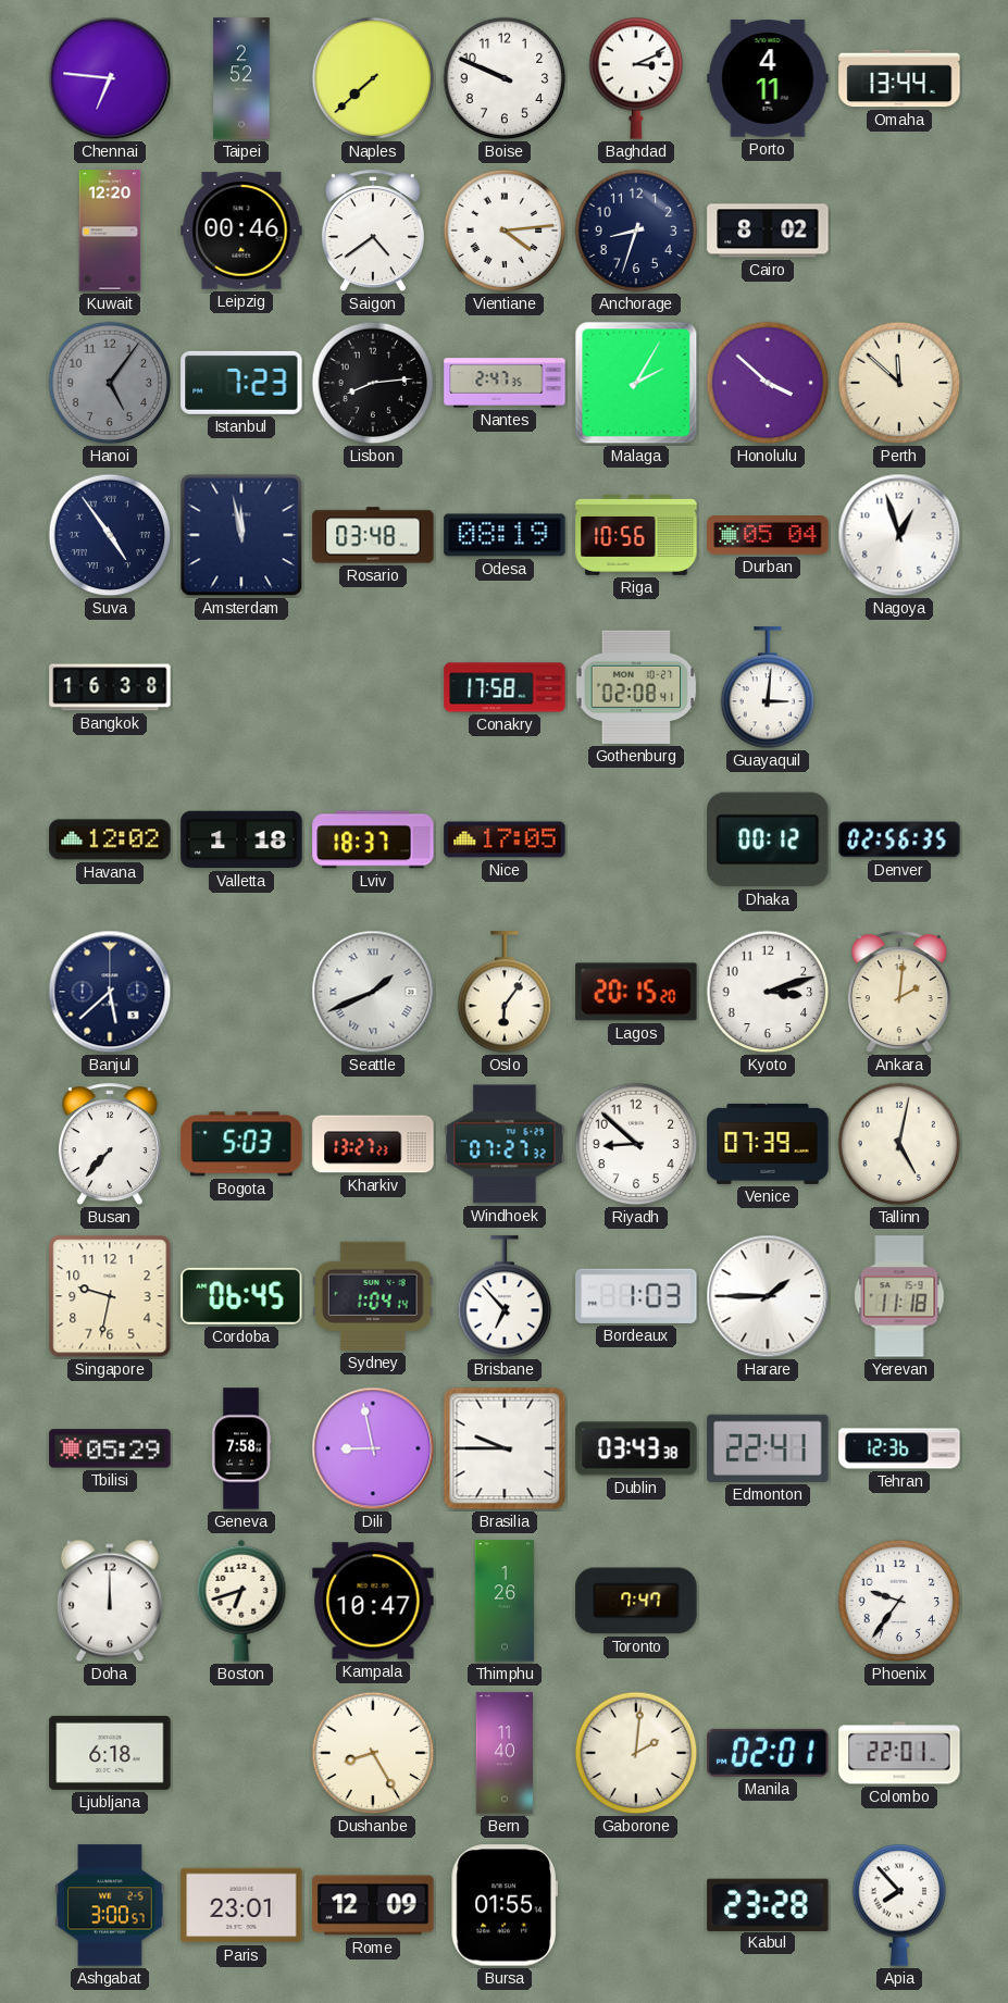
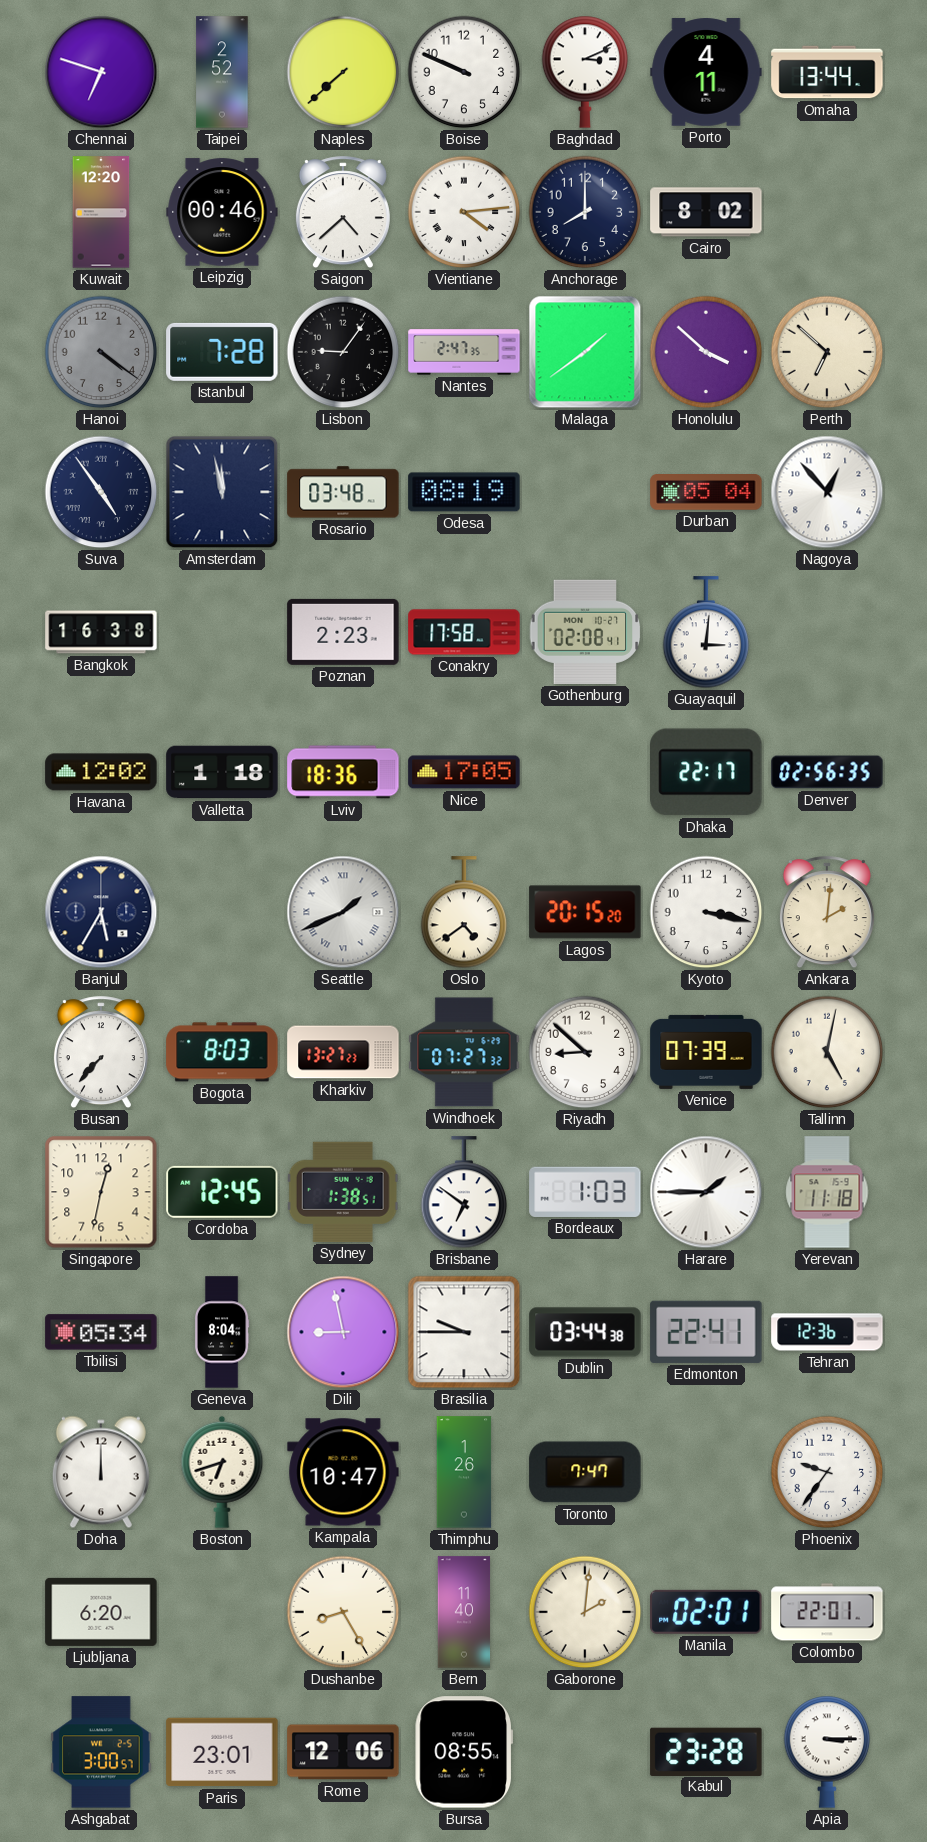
Chennai: 6:46 -> 6:48 (101, 72)
Saigon: 4:39 -> 4:38 (343, 213)
Anchorage: 8:33 -> 8:00 (585, 212)
Hanoi: 5:06 -> 4:21 (101, 352)
Istanbul: 7:23 -> 7:28 (222, 352)
Lisbon: 8:14 -> 9:06 (343, 352)
Malaga: 2:05 -> 1:39 (585, 352)
Perth: 11:52 -> 6:52 (827, 352)
Riga: 10:56 -> none (636, 535)
Nagoya: 12:57 -> 12:53 (827, 492)
Poznan: none -> 2:23 (343, 632)
Lviv: 18:37 -> 18:36 (343, 772)
Dhaka: 00:12 -> 22:17 (706, 772)
Banjul: 5:38 -> 5:35 (101, 912)
Oslo: 6:06 -> 4:39 (464, 913)
Kyoto: 3:12 -> 3:17 (706, 912)
Bogota: 5:03 -> 8:03 (222, 1052)
Singapore: 9:32 -> 12:32 (101, 1192)
Cordoba: 06:45 -> 12:45 (222, 1192)
Sydney: 1:04 -> 1:38 (343, 1192)
Brisbane: 6:53 -> 6:51 (464, 1193)
Tbilisi: 05:29 -> 05:34 (101, 1332)
Geneva: 7:58 -> 8:04 (222, 1332)
Dublin: 03:43 -> 03:44 (585, 1332)
Ljubljana: 6:18 -> 6:20 (101, 1612)
Rome: 12:09 -> 12:06 (343, 1752)
Bursa: 01:55 -> 08:55 (463, 1752)
Apia: 7:53 -> 3:15 (827, 1752)
